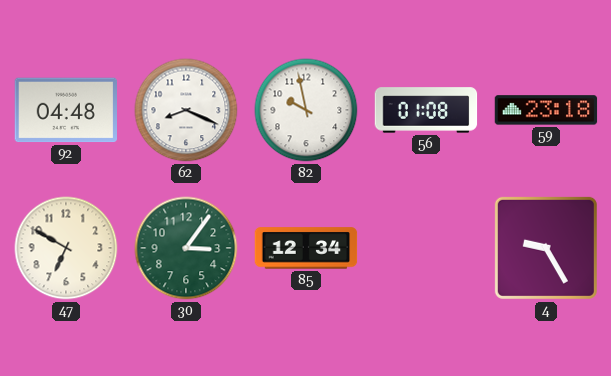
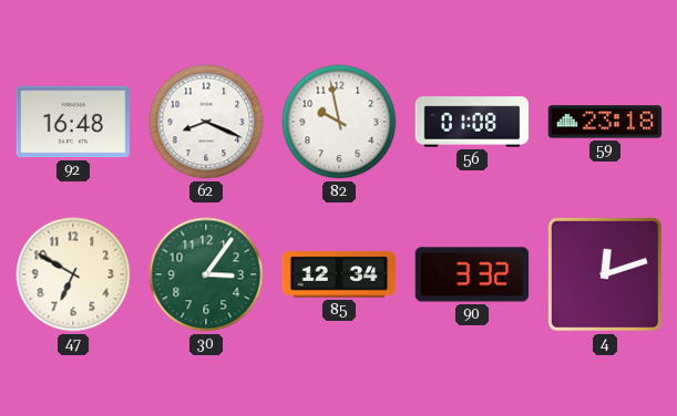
92: 04:48 -> 16:48 (73, 122)
90: none -> 3:32 (472, 274)
4: 9:25 -> 12:12 (605, 274)
